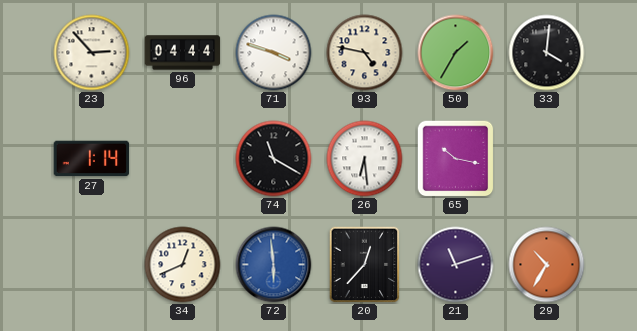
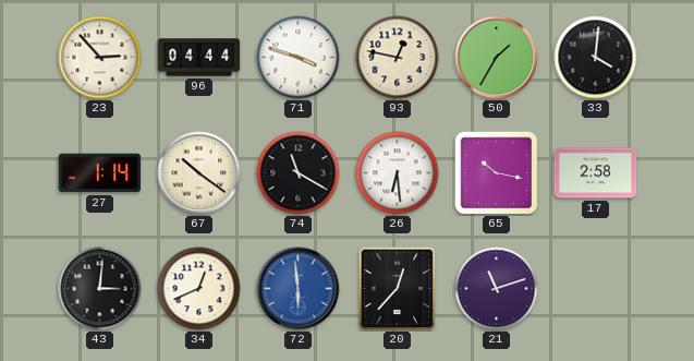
93: 4:47 -> 12:47 (398, 58)
67: none -> 10:21 (199, 173)
17: none -> 2:58 (596, 173)
43: none -> 3:01 (100, 289)
29: 10:35 -> none (547, 265)
